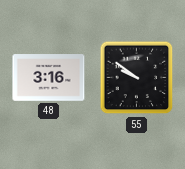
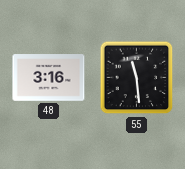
55: 9:51 -> 11:29 (137, 78)
